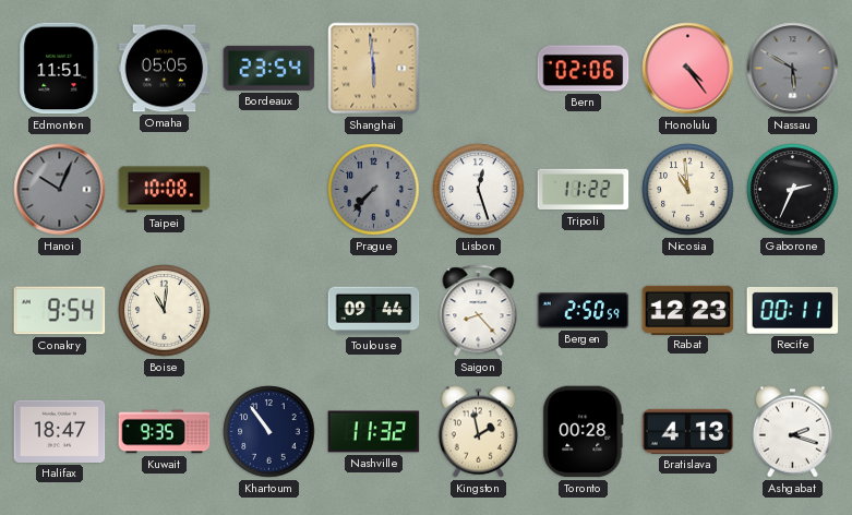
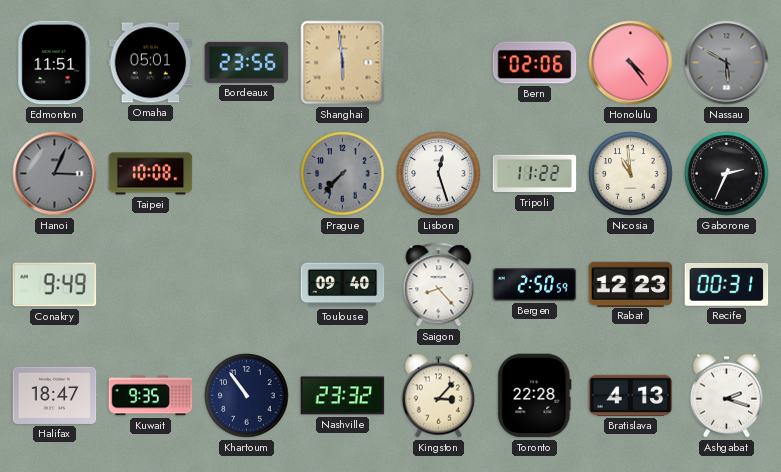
Omaha: 05:05 -> 05:01 (151, 63)
Bordeaux: 23:54 -> 23:56 (247, 62)
Hanoi: 10:04 -> 3:04 (55, 174)
Conakry: 9:54 -> 9:49 (55, 285)
Boise: 11:01 -> none (165, 311)
Toulouse: 09:44 -> 09:40 (343, 285)
Recife: 00:11 -> 00:31 (727, 284)
Nashville: 11:32 -> 23:32 (343, 396)
Kingston: 1:58 -> 3:07 (438, 396)
Toronto: 00:28 -> 22:28 (535, 396)
